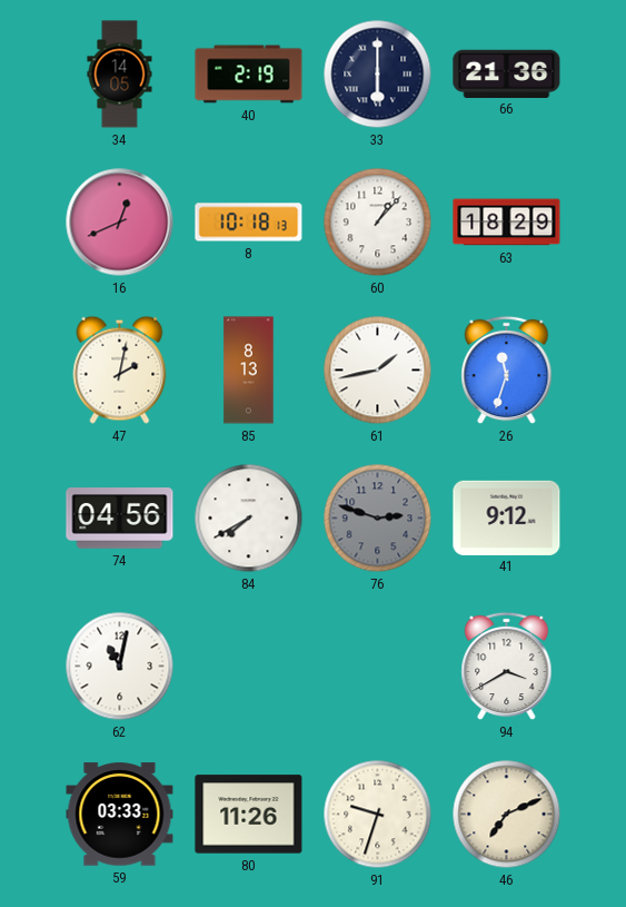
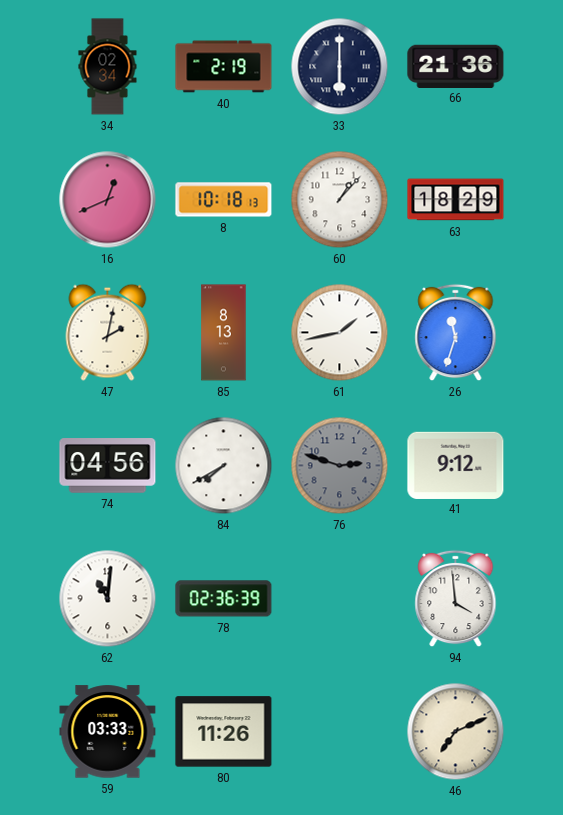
34: 14:05 -> 02:34 (108, 67)
62: 11:02 -> 11:01 (108, 599)
78: none -> 02:36 (224, 599)
94: 3:40 -> 3:59 (456, 599)
91: 9:33 -> none (378, 815)
